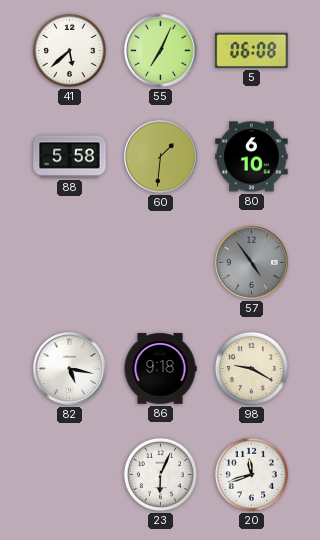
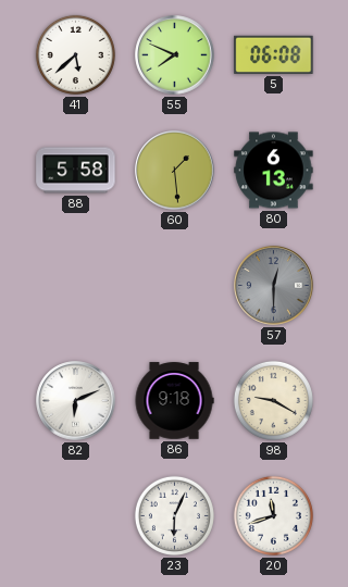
55: 7:04 -> 7:49 (175, 55)
60: 1:31 -> 1:29 (175, 171)
80: 6:10 -> 6:13 (274, 171)
57: 4:54 -> 12:30 (274, 286)
82: 5:17 -> 6:11 (76, 401)
